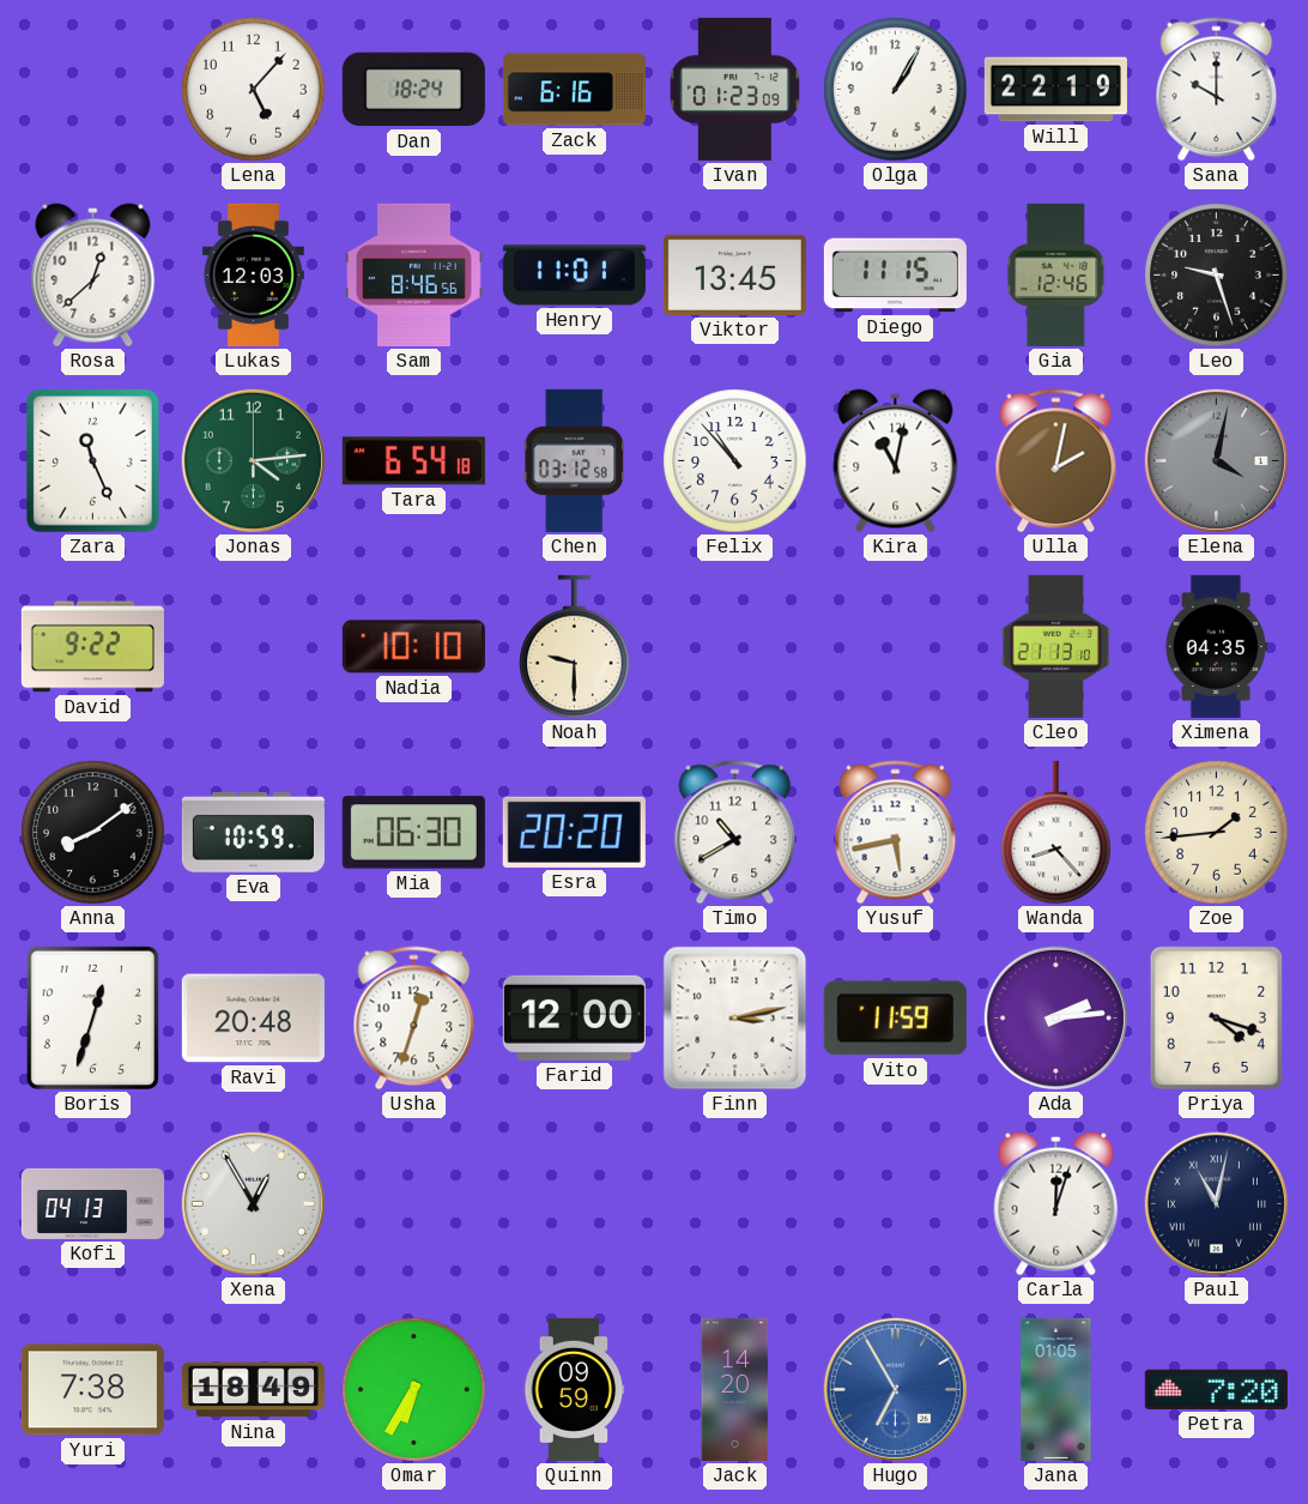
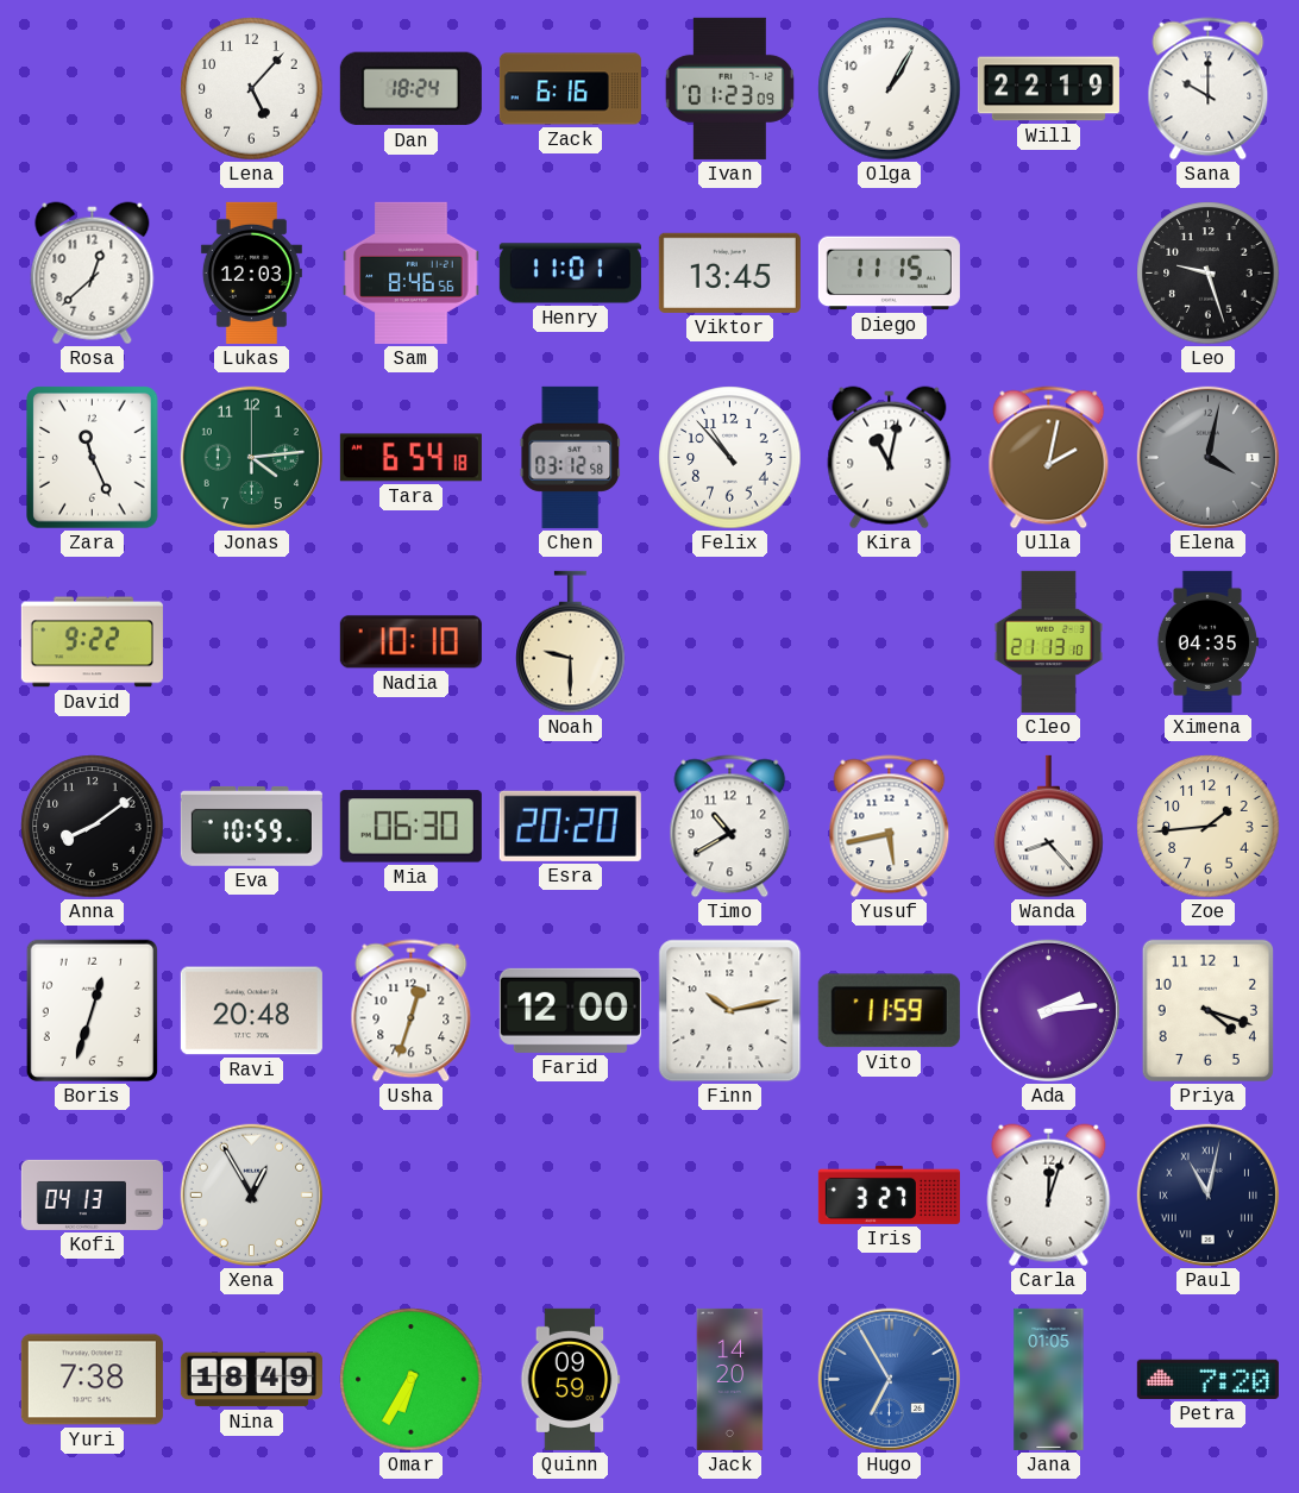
Gia: 12:46 -> none (1056, 274)
Finn: 3:13 -> 10:13 (730, 1011)
Iris: none -> 3:27 (889, 1194)
